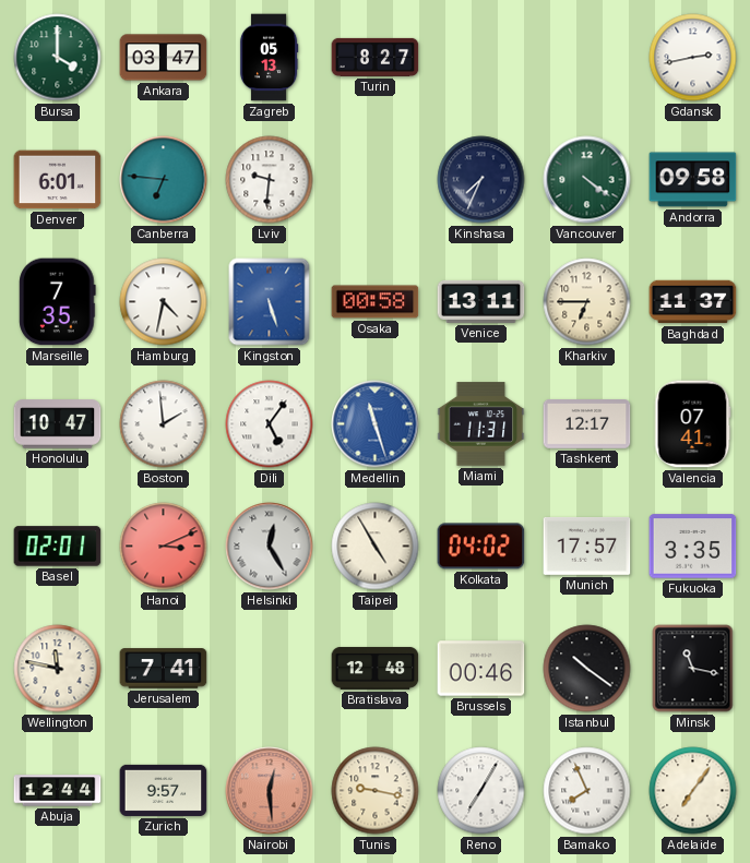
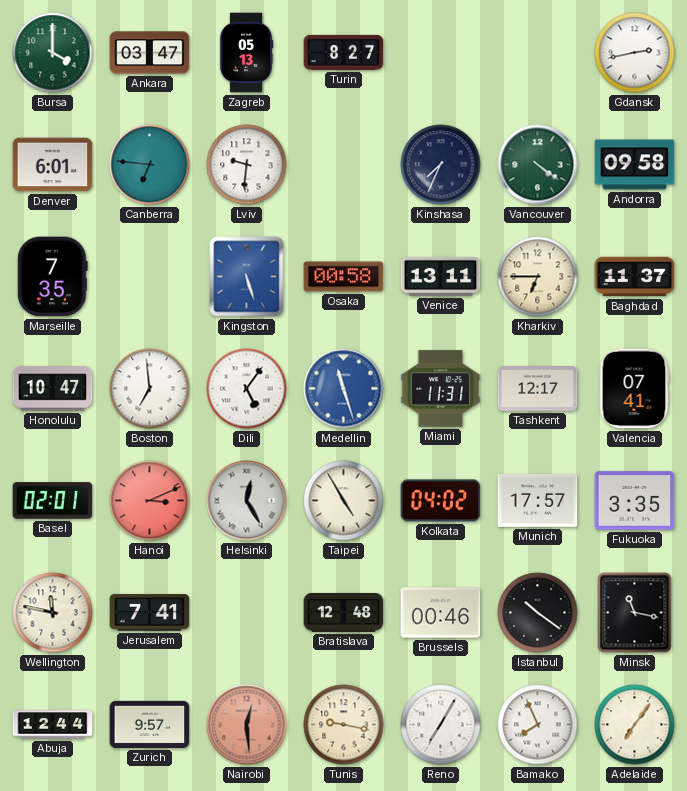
Hamburg: 4:32 -> none (164, 302)
Boston: 1:59 -> 6:59 (150, 389)
